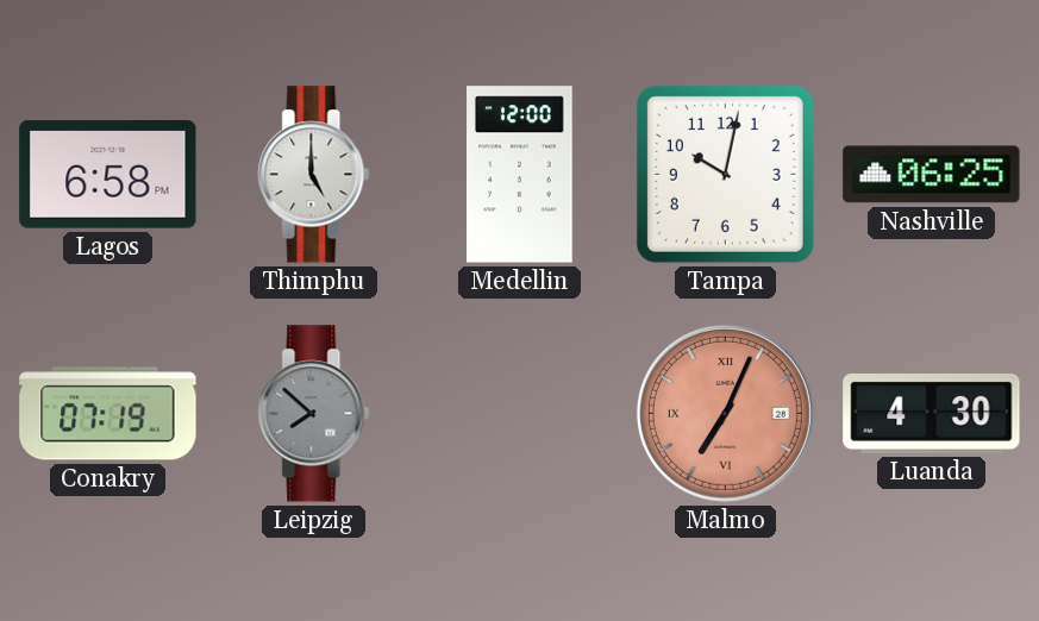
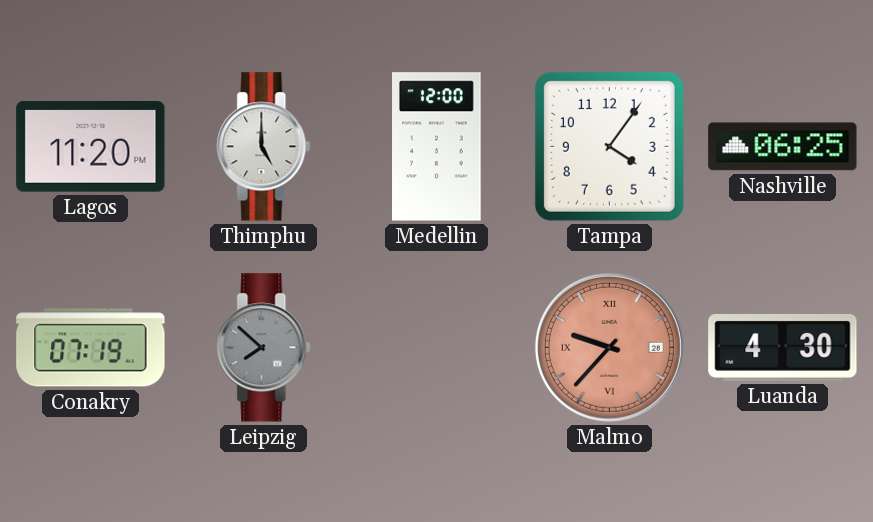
Lagos: 6:58 -> 11:20 (91, 147)
Tampa: 10:02 -> 4:06 (609, 146)
Malmo: 7:04 -> 9:37 (609, 347)
